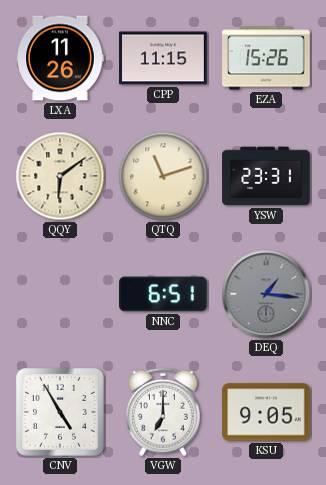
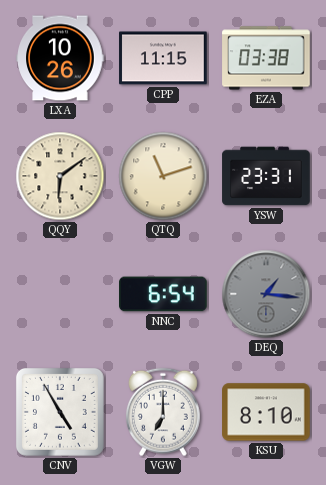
LXA: 11:26 -> 10:26 (60, 58)
EZA: 15:26 -> 03:38 (266, 58)
NNC: 6:51 -> 6:54 (164, 294)
KSU: 9:05 -> 8:10 (266, 412)
